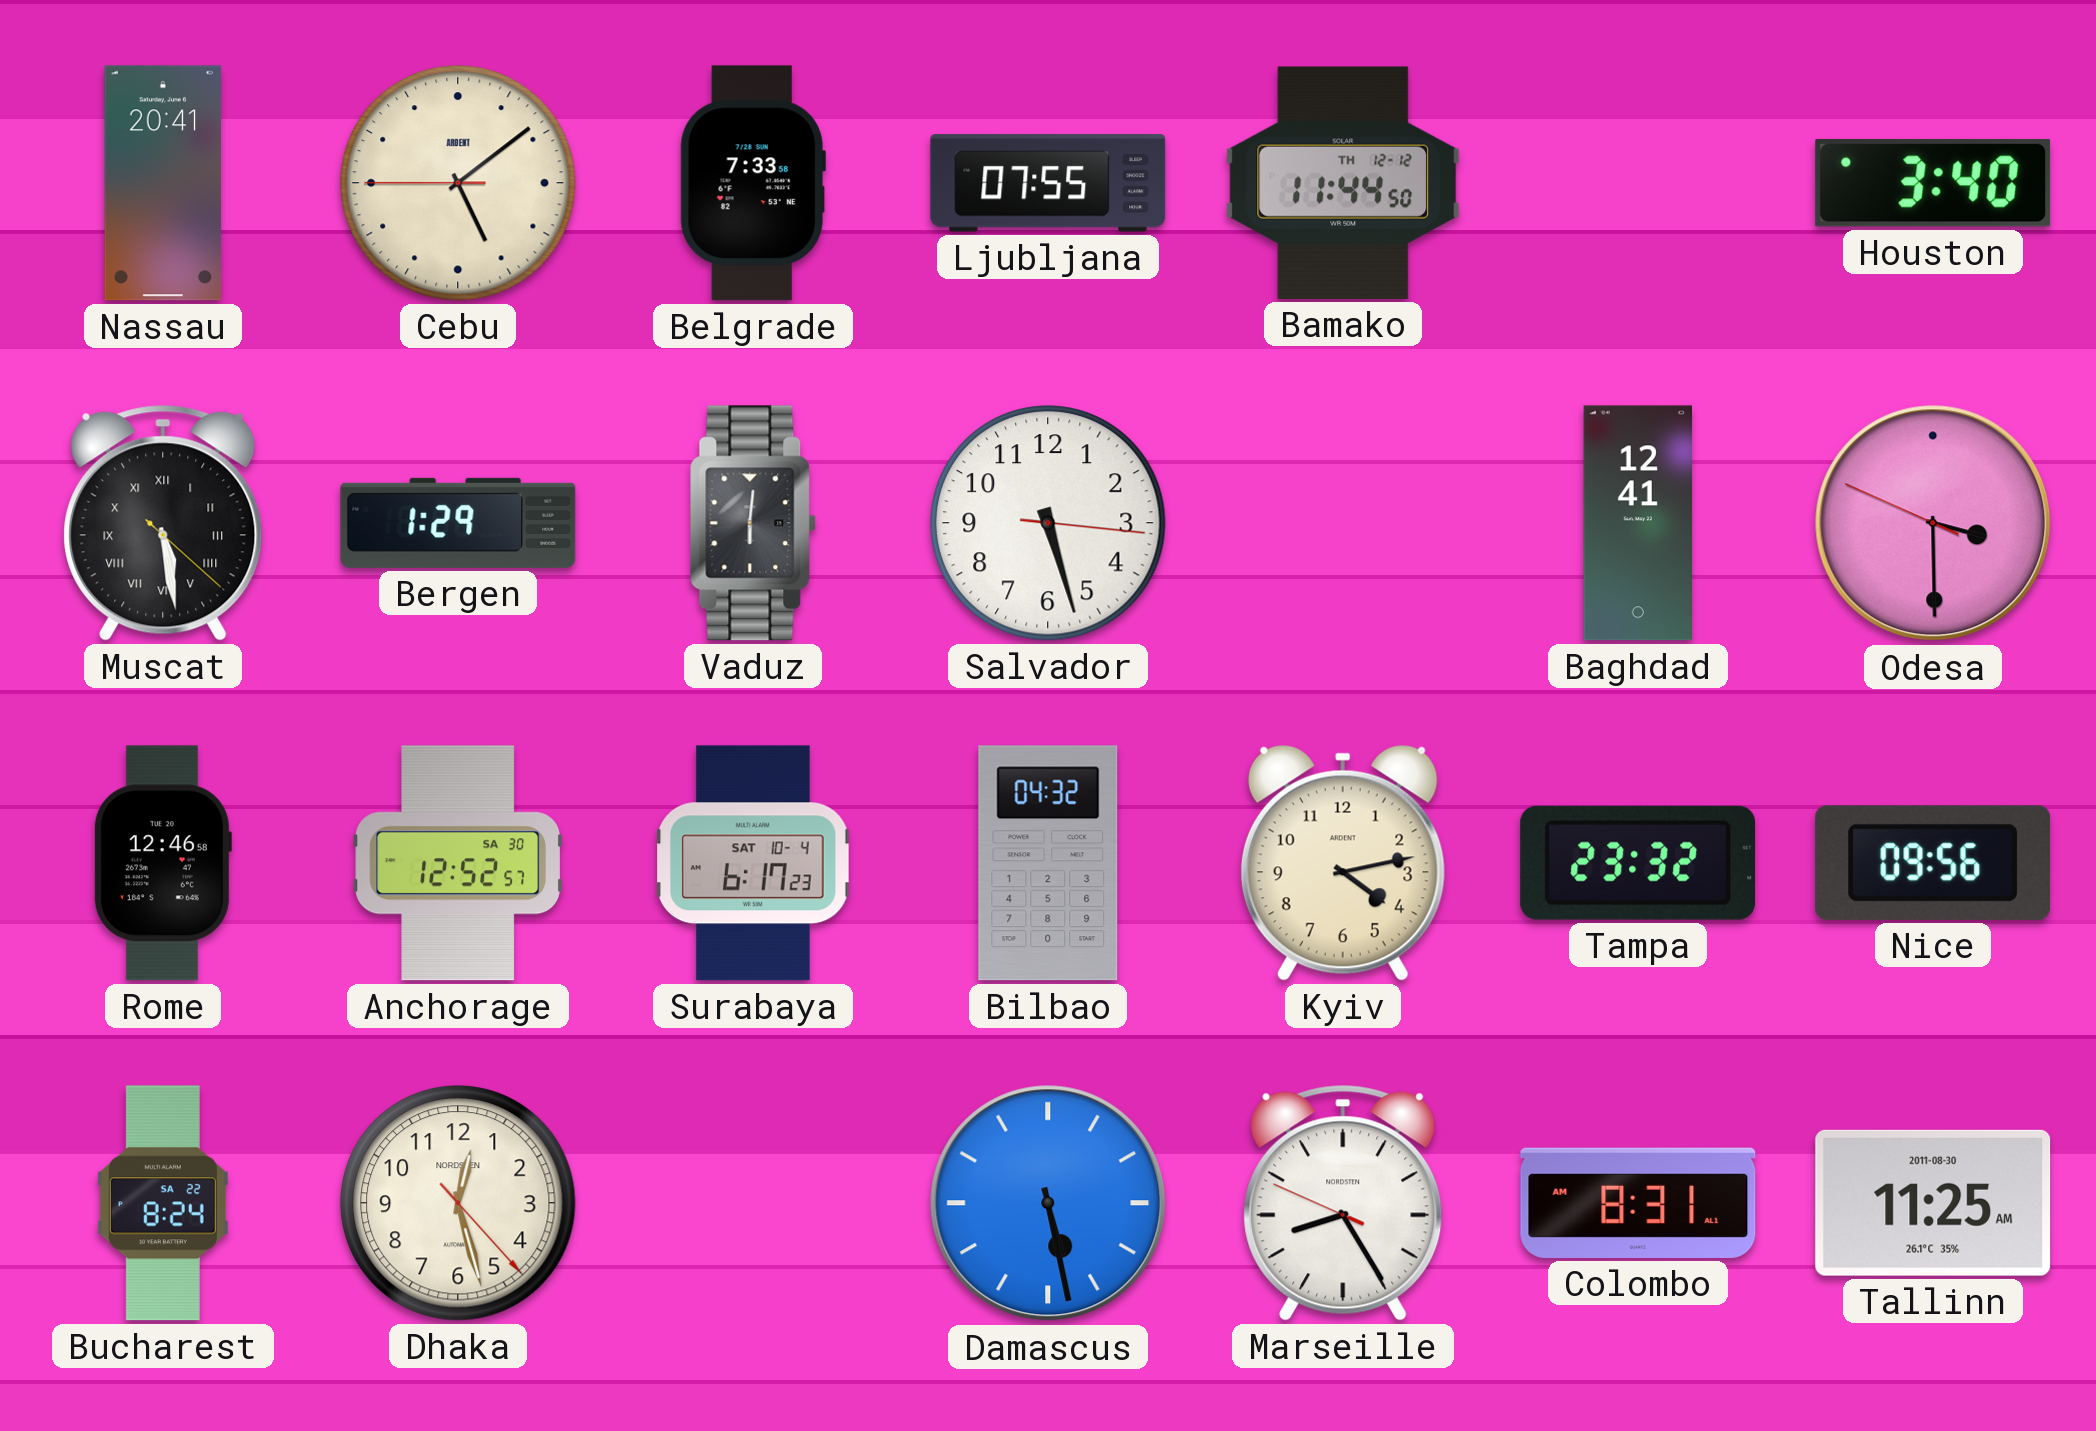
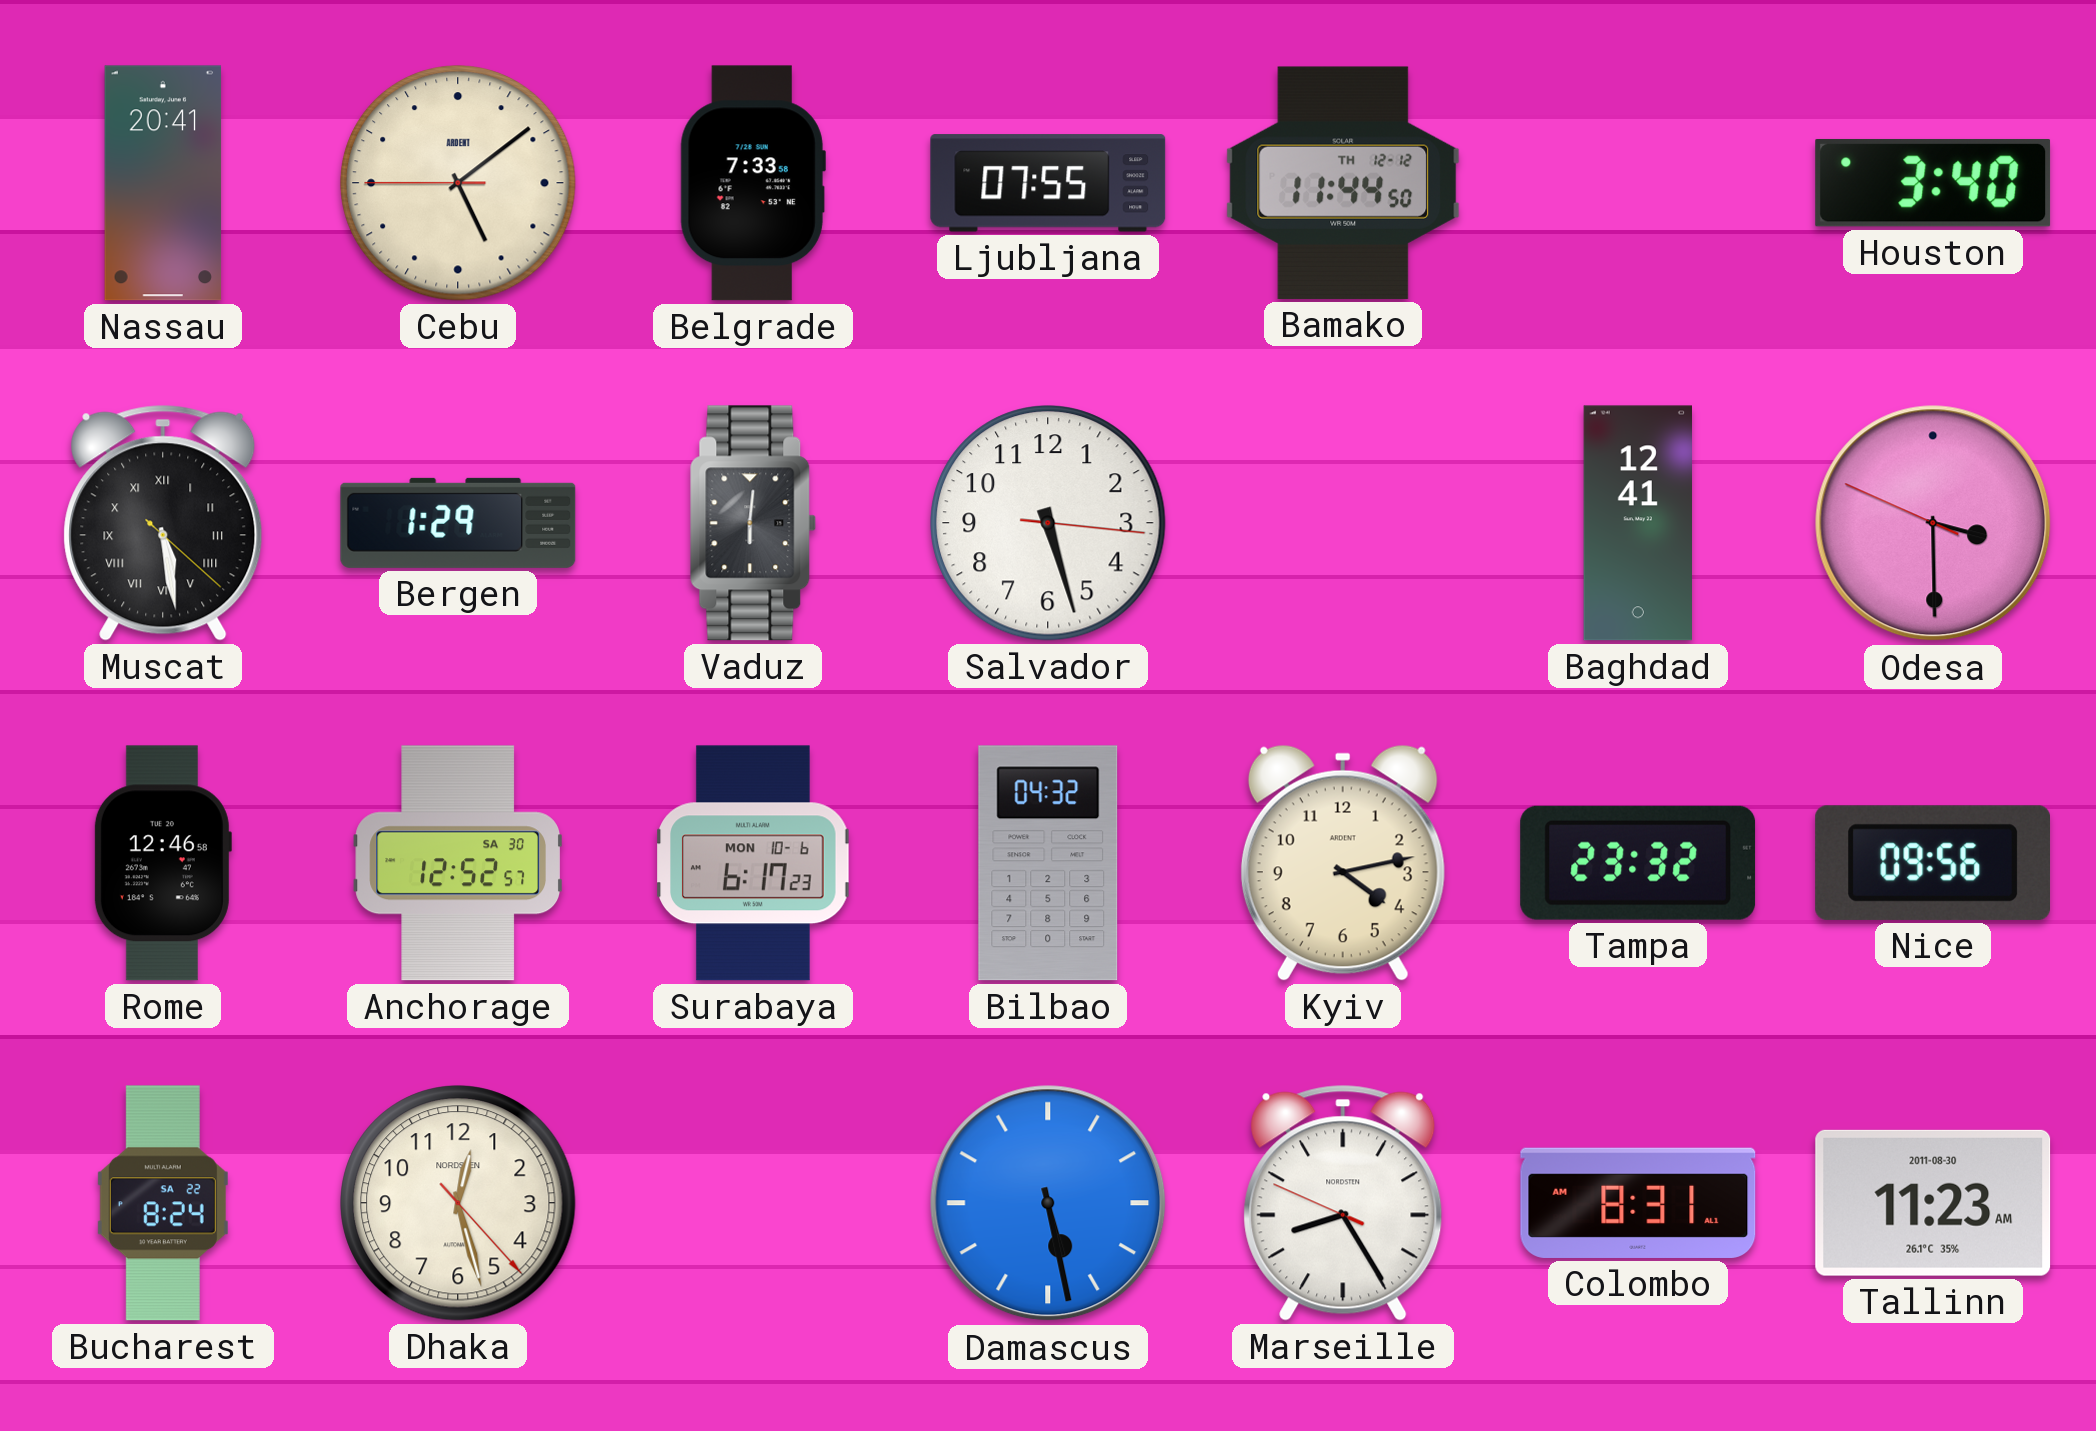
Surabaya date: SAT 10-4 -> MON 10-6 (753, 863)
Tallinn: 11:25 -> 11:23 (1933, 1203)
